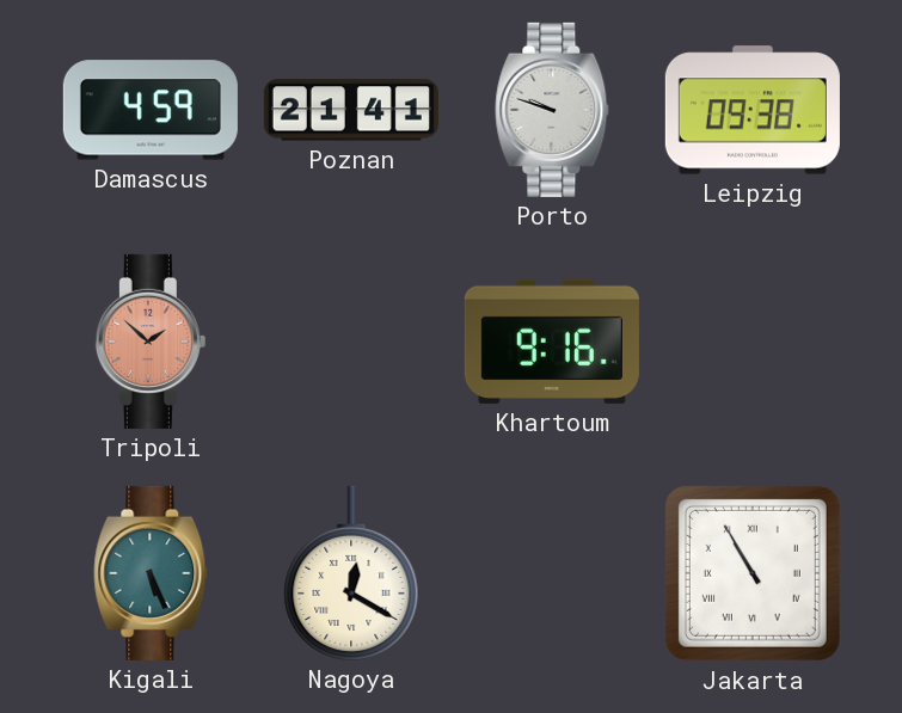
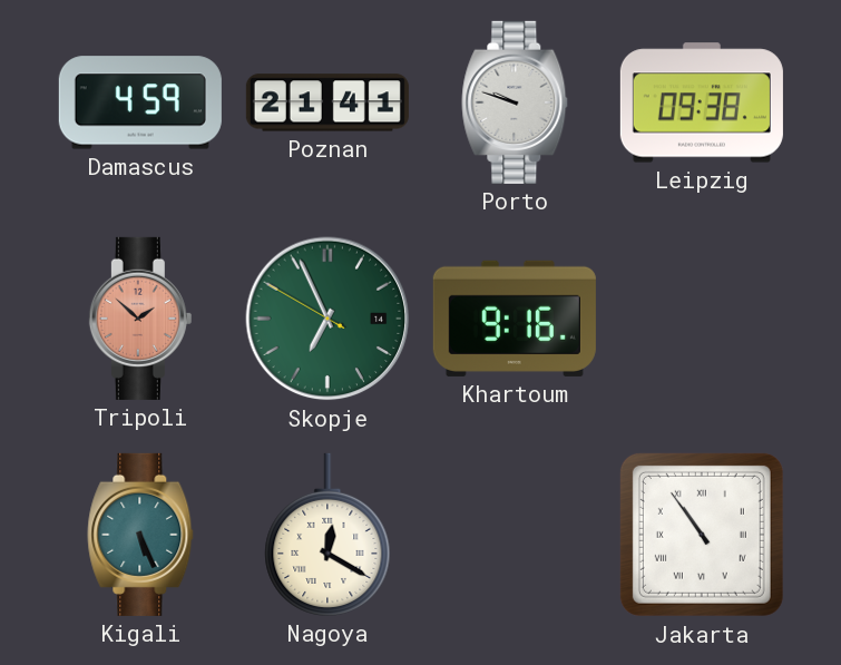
Skopje: none -> 6:55 (327, 319)
Jakarta: 10:55 -> 10:54 (702, 535)
